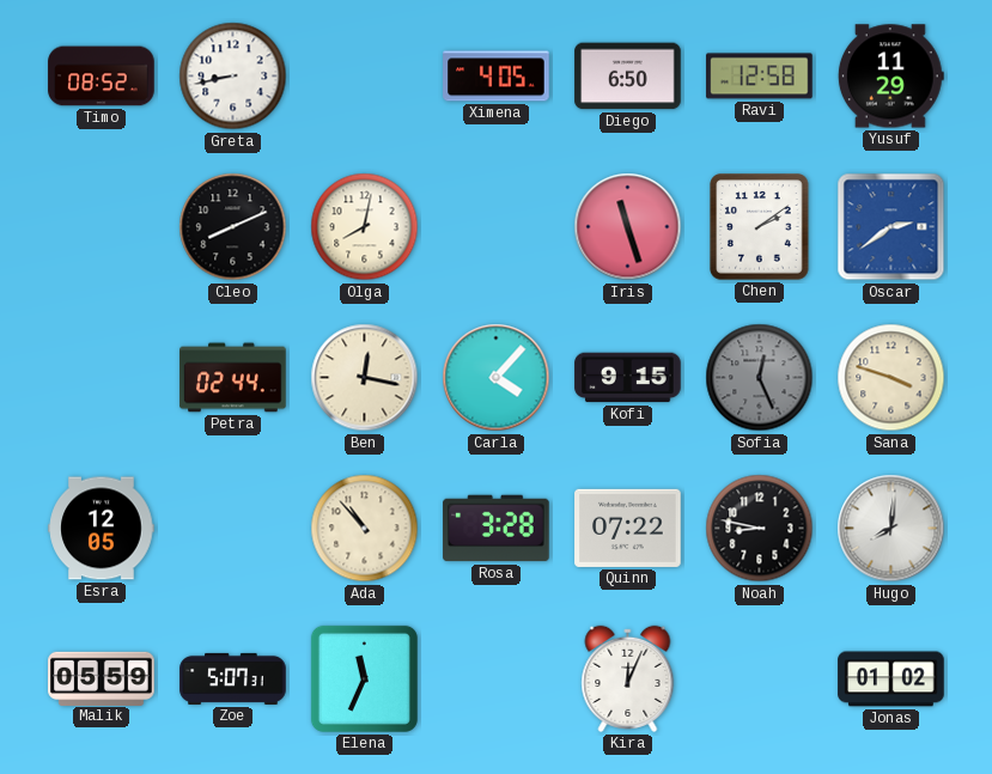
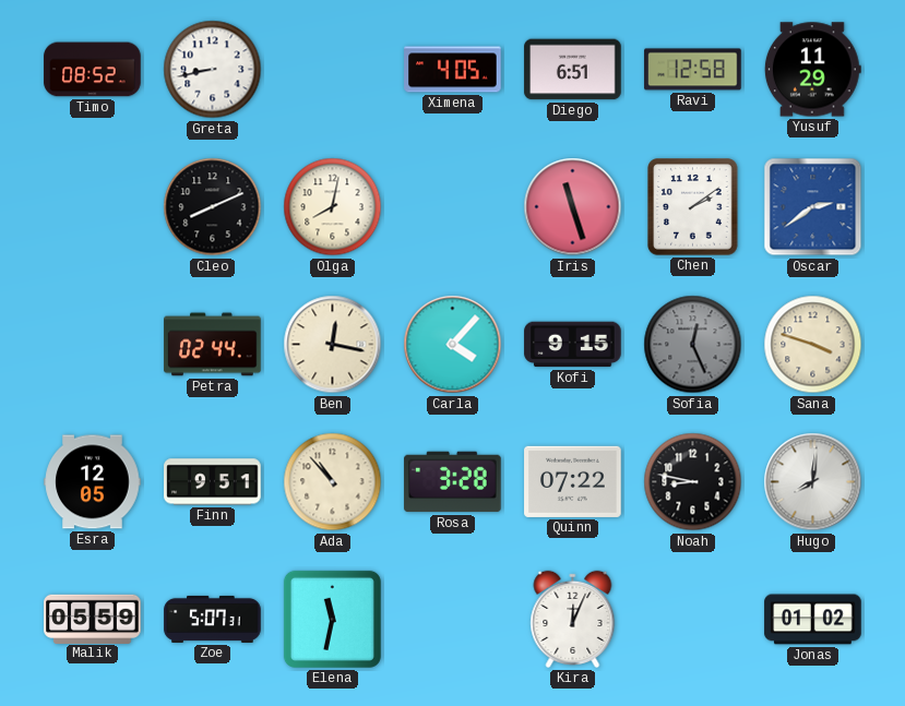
Diego: 6:50 -> 6:51 (573, 70)
Finn: none -> 9:51 (213, 482)
Elena: 11:34 -> 11:32 (332, 619)
